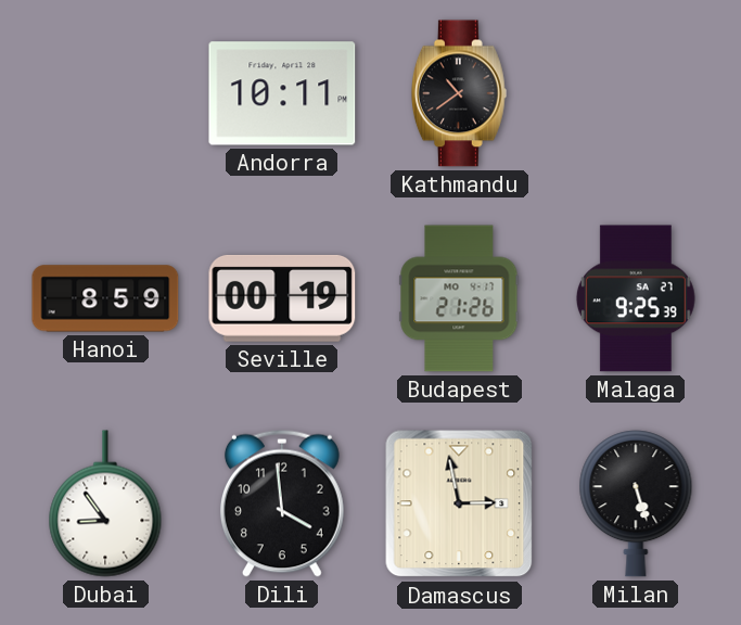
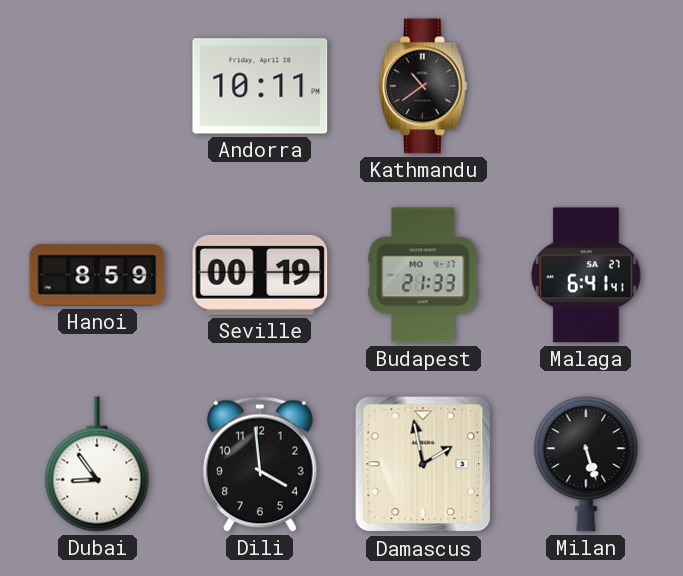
Budapest: 21:26 -> 21:33 (423, 275)
Malaga: 9:25 -> 6:41 (586, 275)
Damascus: 2:58 -> 1:58 (423, 464)
